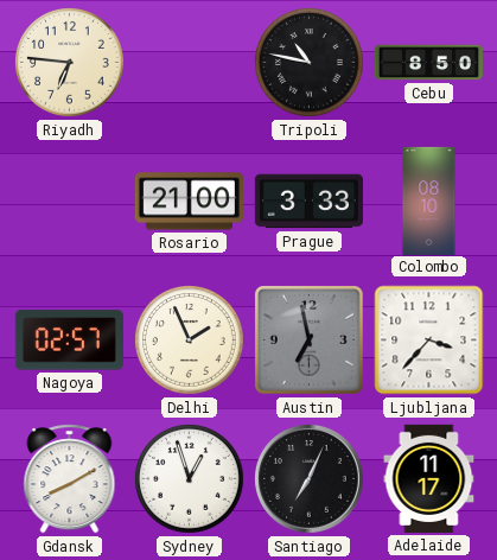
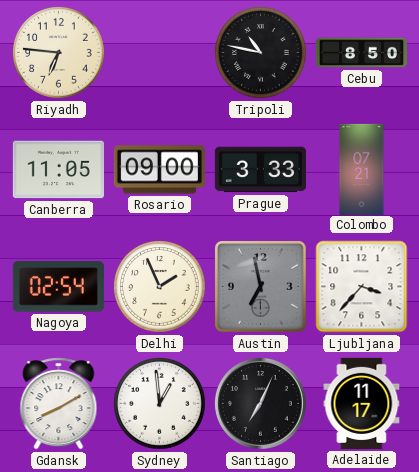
Canberra: none -> 11:05 (58, 170)
Rosario: 21:00 -> 09:00 (159, 170)
Colombo: 08:10 -> 07:21 (362, 169)
Nagoya: 02:57 -> 02:54 (58, 287)
Sydney: 12:57 -> 12:59 (160, 404)
